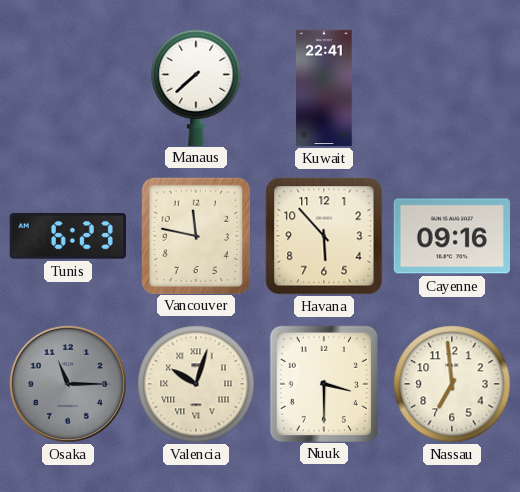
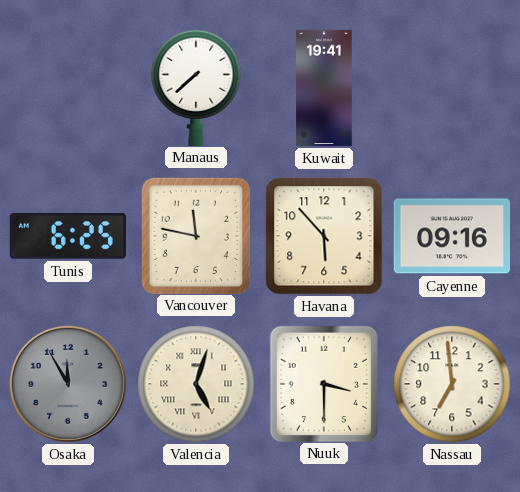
Kuwait: 22:41 -> 19:41 (324, 88)
Tunis: 6:23 -> 6:25 (68, 237)
Osaka: 11:15 -> 11:55 (68, 384)
Valencia: 10:03 -> 5:03 (196, 384)
